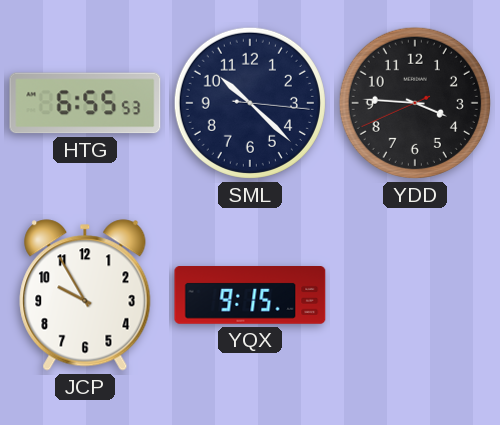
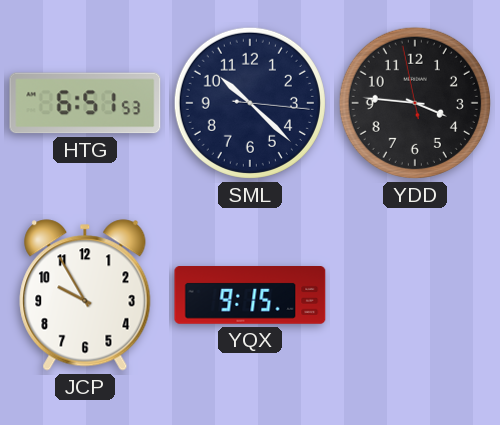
HTG: 6:55 -> 6:51 (85, 103)
YDD: 3:45:41 -> 3:45:58 (415, 103)
